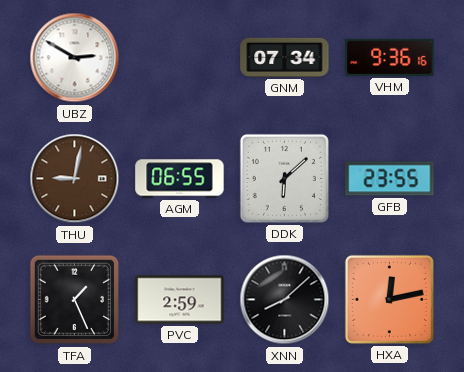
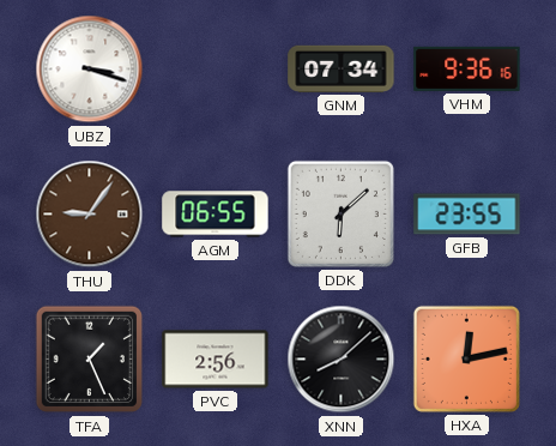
UBZ: 2:50 -> 3:18 (90, 70)
THU: 9:02 -> 9:06 (90, 215)
PVC: 2:59 -> 2:56 (216, 360)
